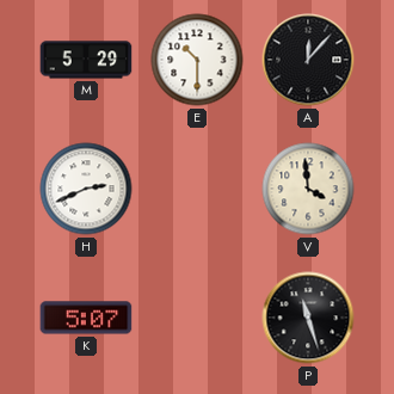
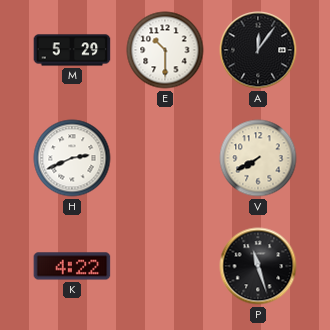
A: 12:07 -> 12:06 (258, 50)
V: 3:59 -> 7:40 (258, 158)
K: 5:07 -> 4:22 (72, 266)
